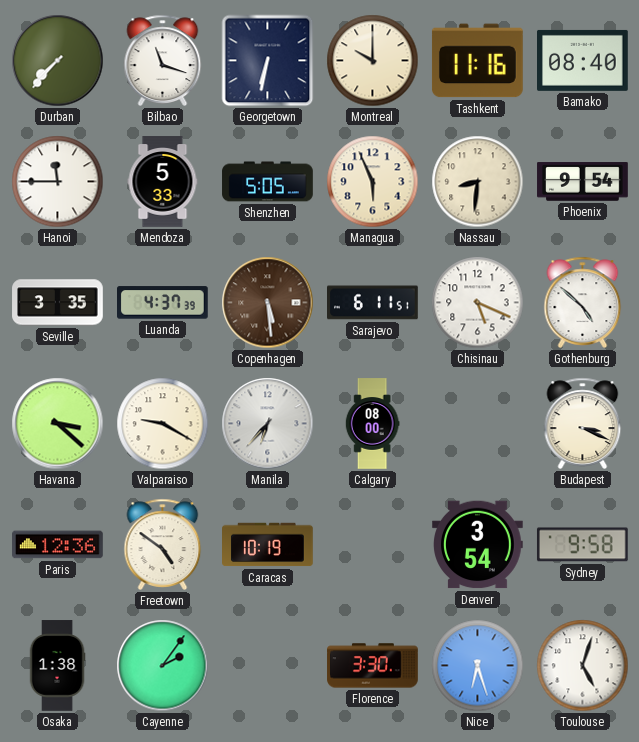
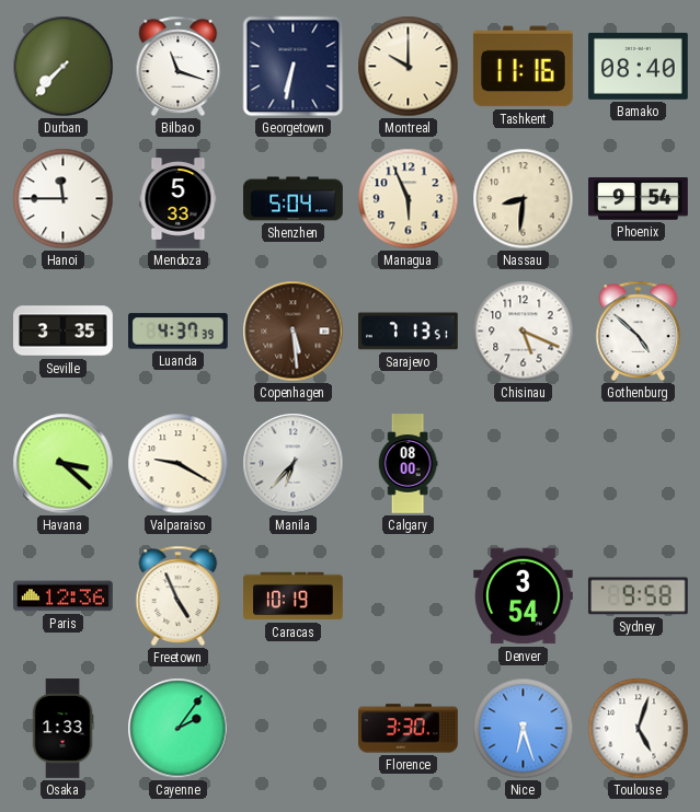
Shenzhen: 5:05 -> 5:04 (294, 199)
Sarajevo: 6:11 -> 7:13 (409, 332)
Budapest: 3:19 -> none (583, 423)
Freetown: 4:51 -> 4:56 (179, 595)
Osaka: 1:38 -> 1:33 (62, 729)
